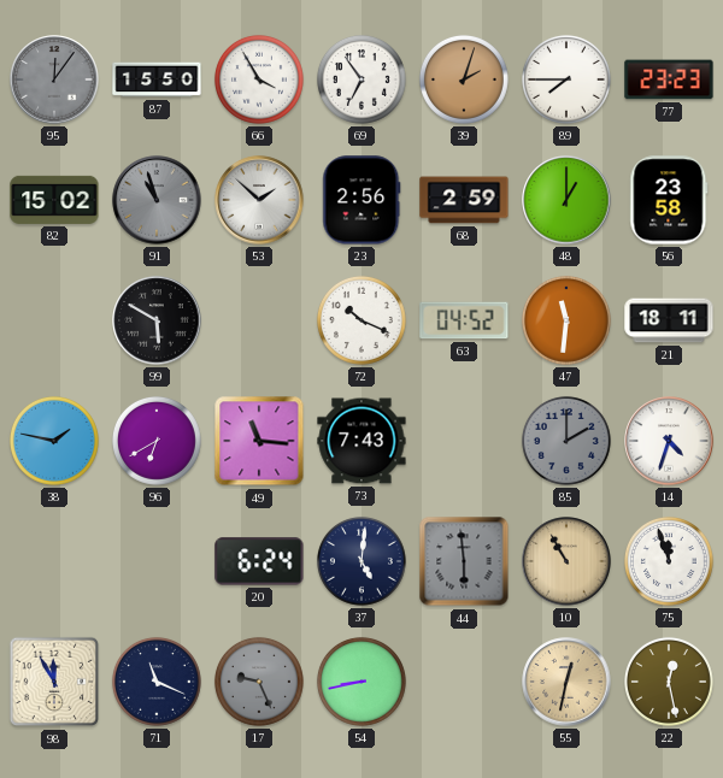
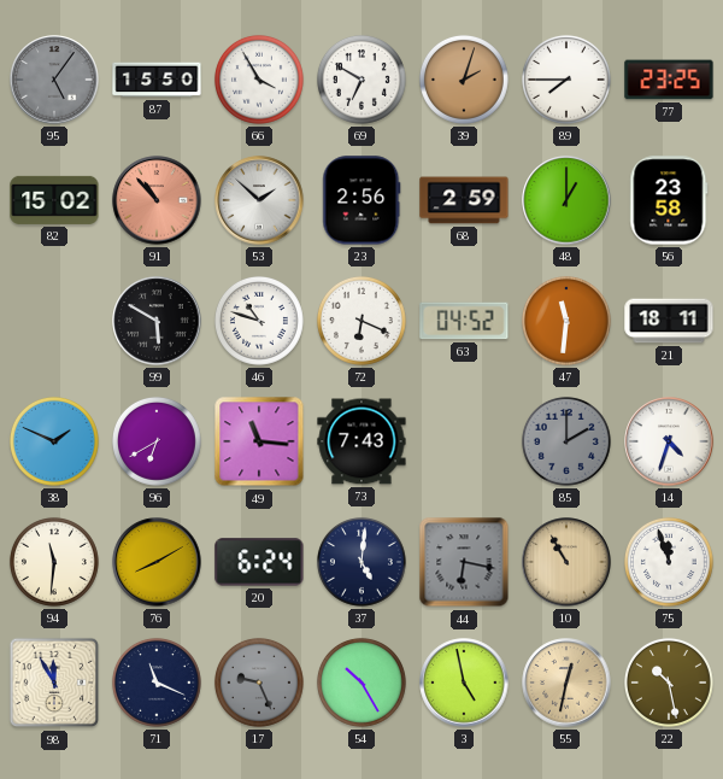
95: 12:06 -> 5:06 (54, 80)
69: 6:54 -> 6:50 (361, 80)
77: 23:23 -> 23:25 (669, 80)
91: 10:57 -> 10:53 (157, 200)
91 dial: grey -> salmon (157, 200)
46: none -> 10:48 (259, 321)
72: 10:19 -> 6:19 (361, 321)
38: 1:47 -> 1:49 (54, 441)
94: none -> 11:31 (54, 562)
76: none -> 8:10 (157, 562)
44: 5:59 -> 6:17 (464, 562)
54: 8:43 -> 10:25 (361, 683)
3: none -> 4:58 (464, 683)
22: 12:28 -> 10:28 (669, 683)
